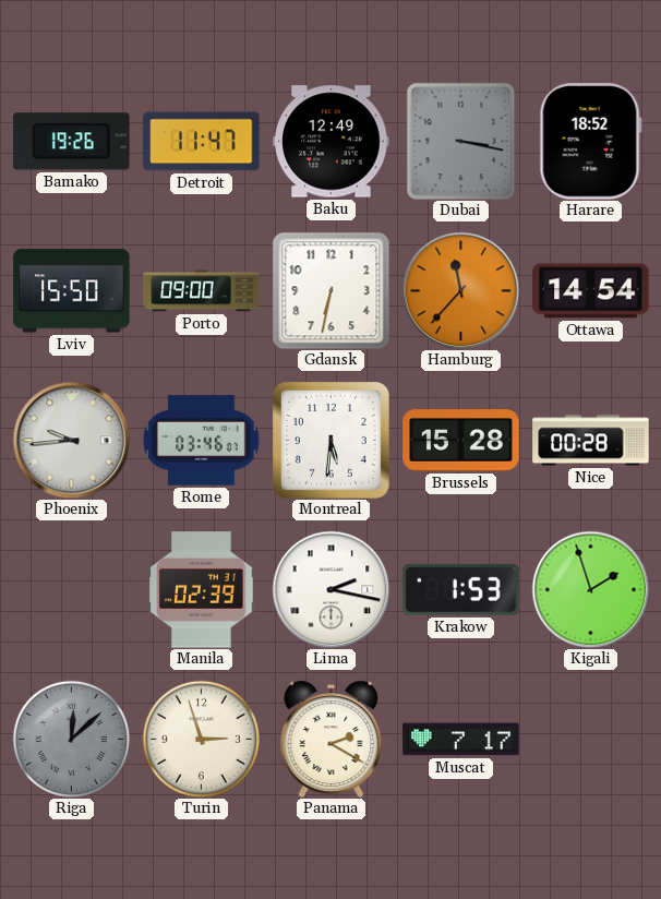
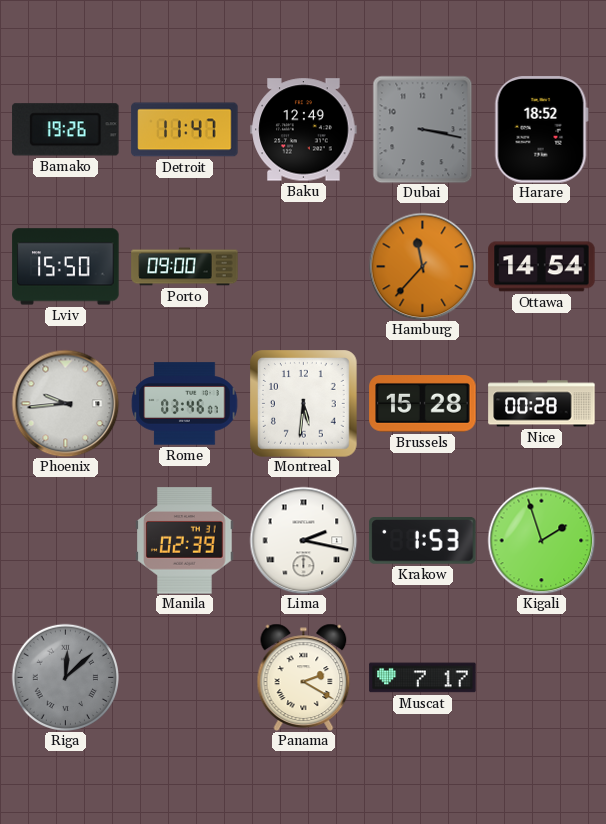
Gdansk: 6:32 -> none (330, 290)
Turin: 2:57 -> none (201, 739)
